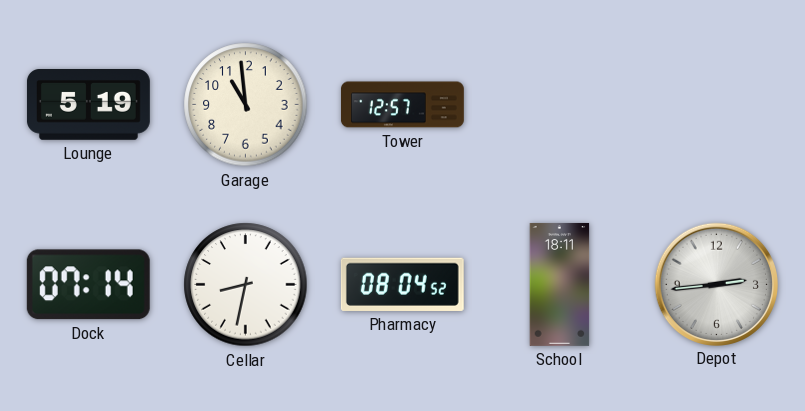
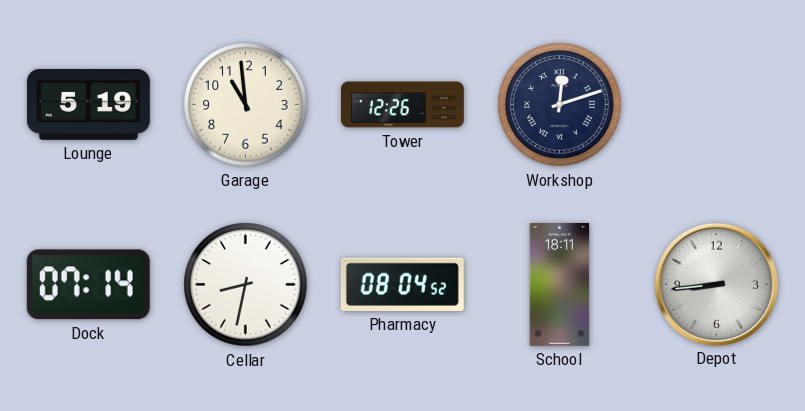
Tower: 12:57 -> 12:26 (402, 105)
Workshop: none -> 12:12 (560, 105)
Depot: 2:44 -> 8:44 (716, 284)
